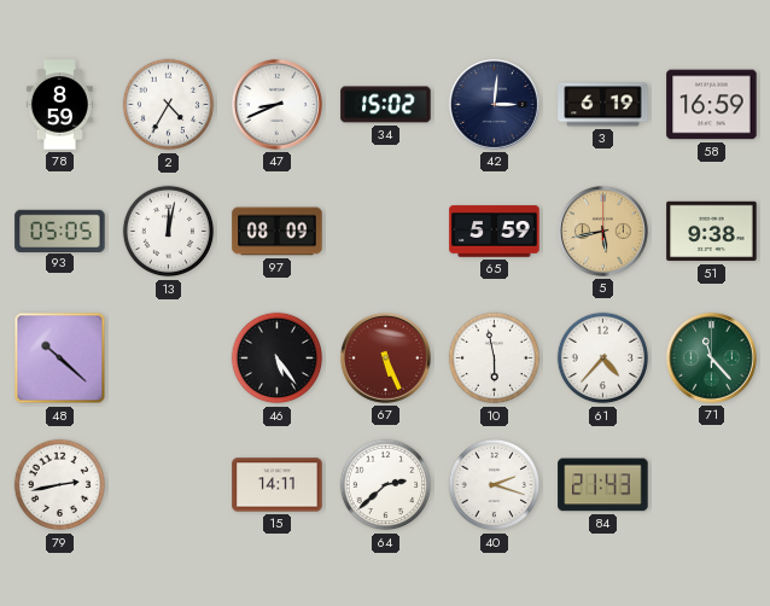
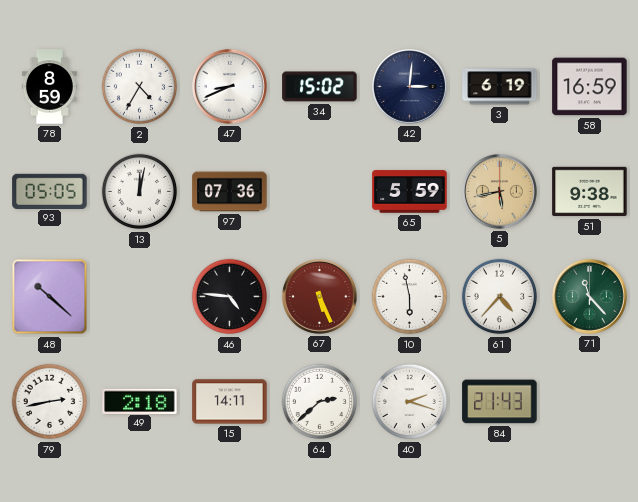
97: 08:09 -> 07:36 (230, 192)
46: 5:24 -> 4:46 (230, 297)
49: none -> 2:18 (140, 401)
